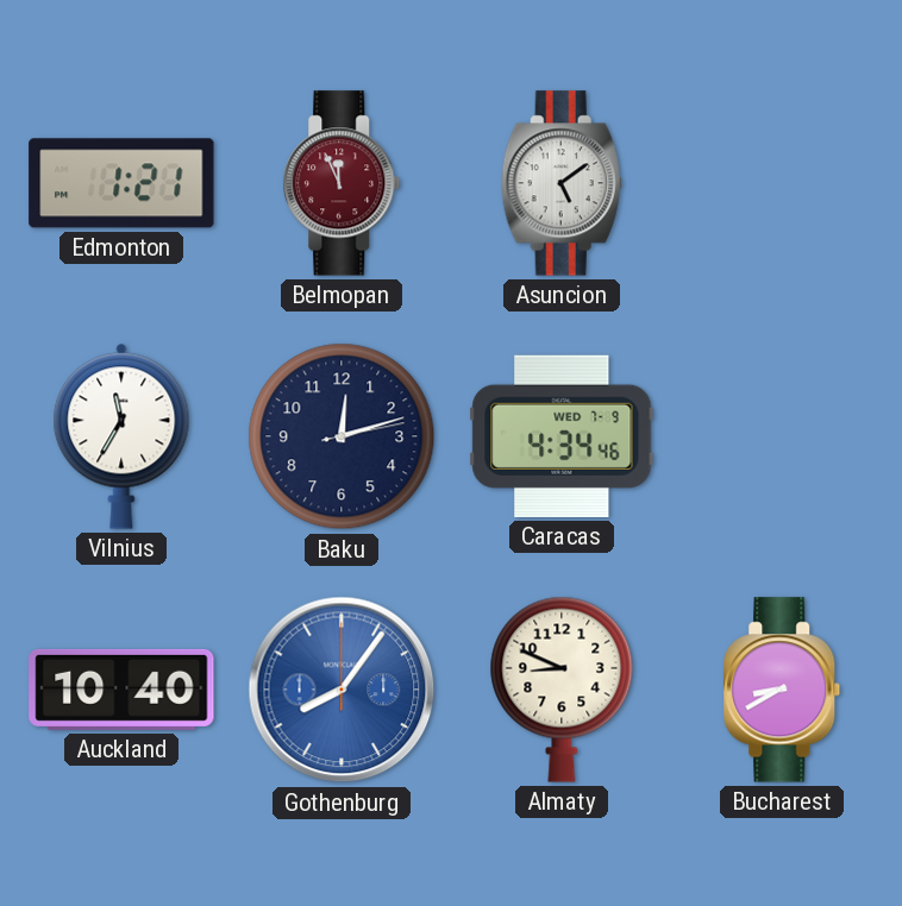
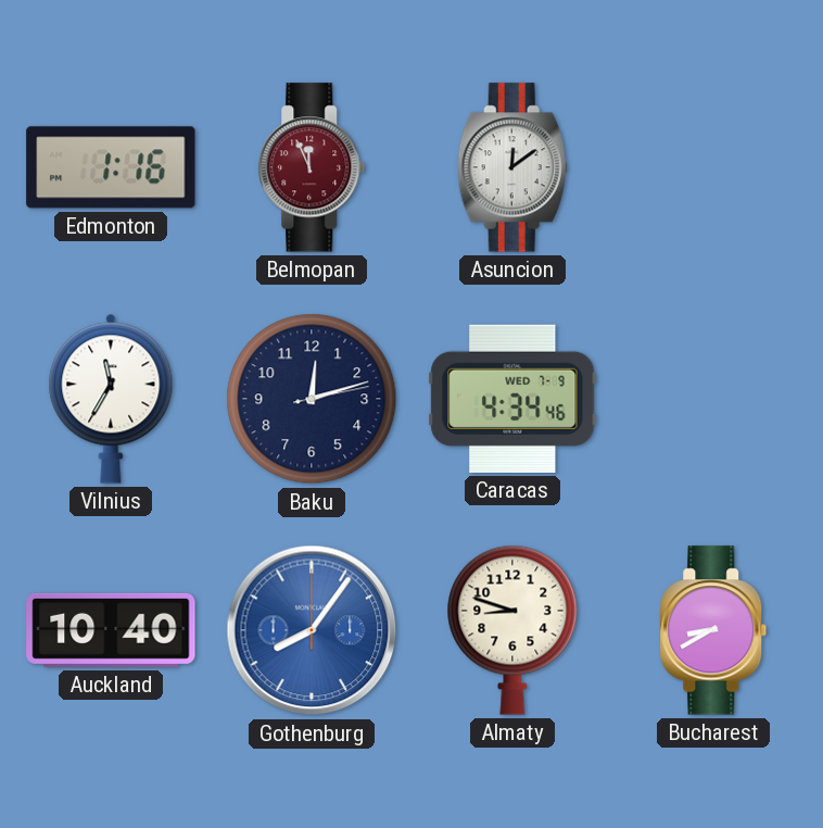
Edmonton: 1:21 -> 1:16 (111, 167)
Asuncion: 5:09 -> 12:09 (512, 167)
Almaty: 8:49 -> 8:48 (512, 630)
